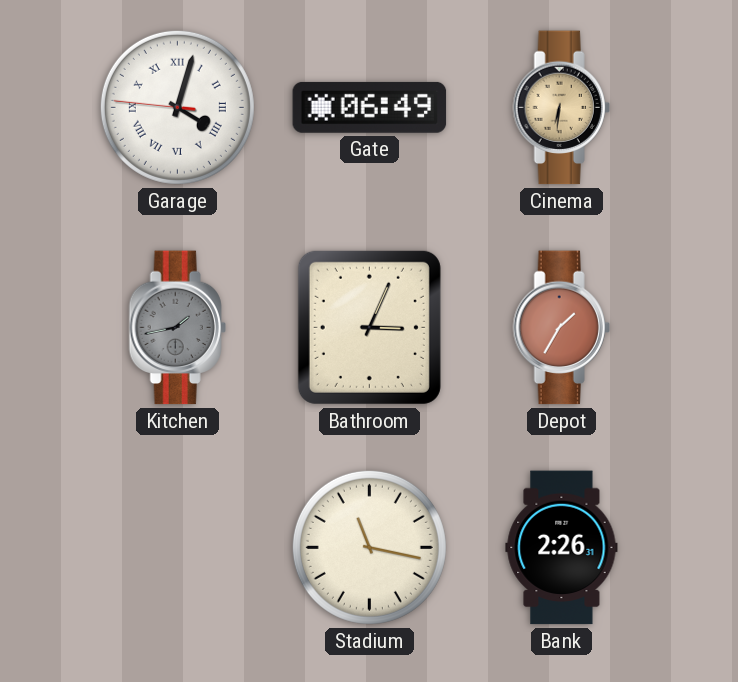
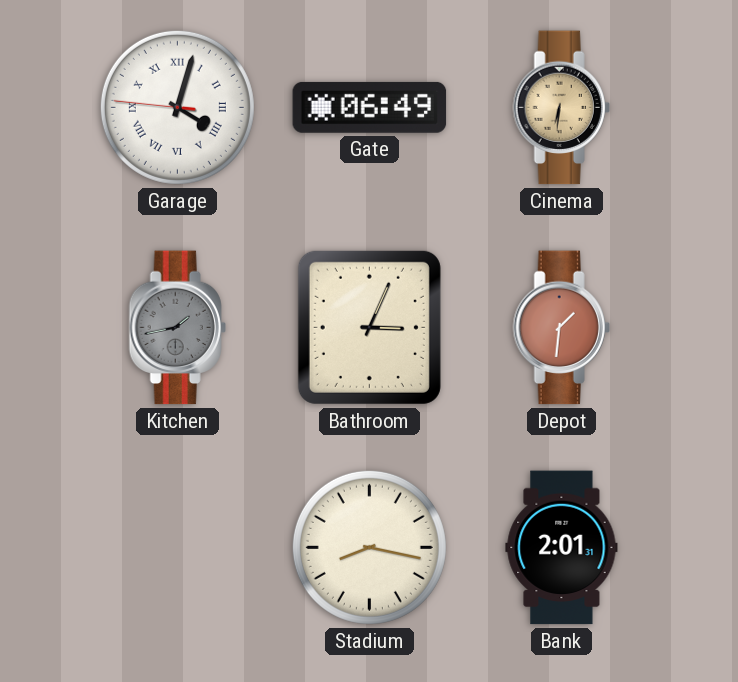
Depot: 1:35 -> 1:31 (561, 328)
Stadium: 11:17 -> 8:17 (369, 547)
Bank: 2:26 -> 2:01 (562, 548)
